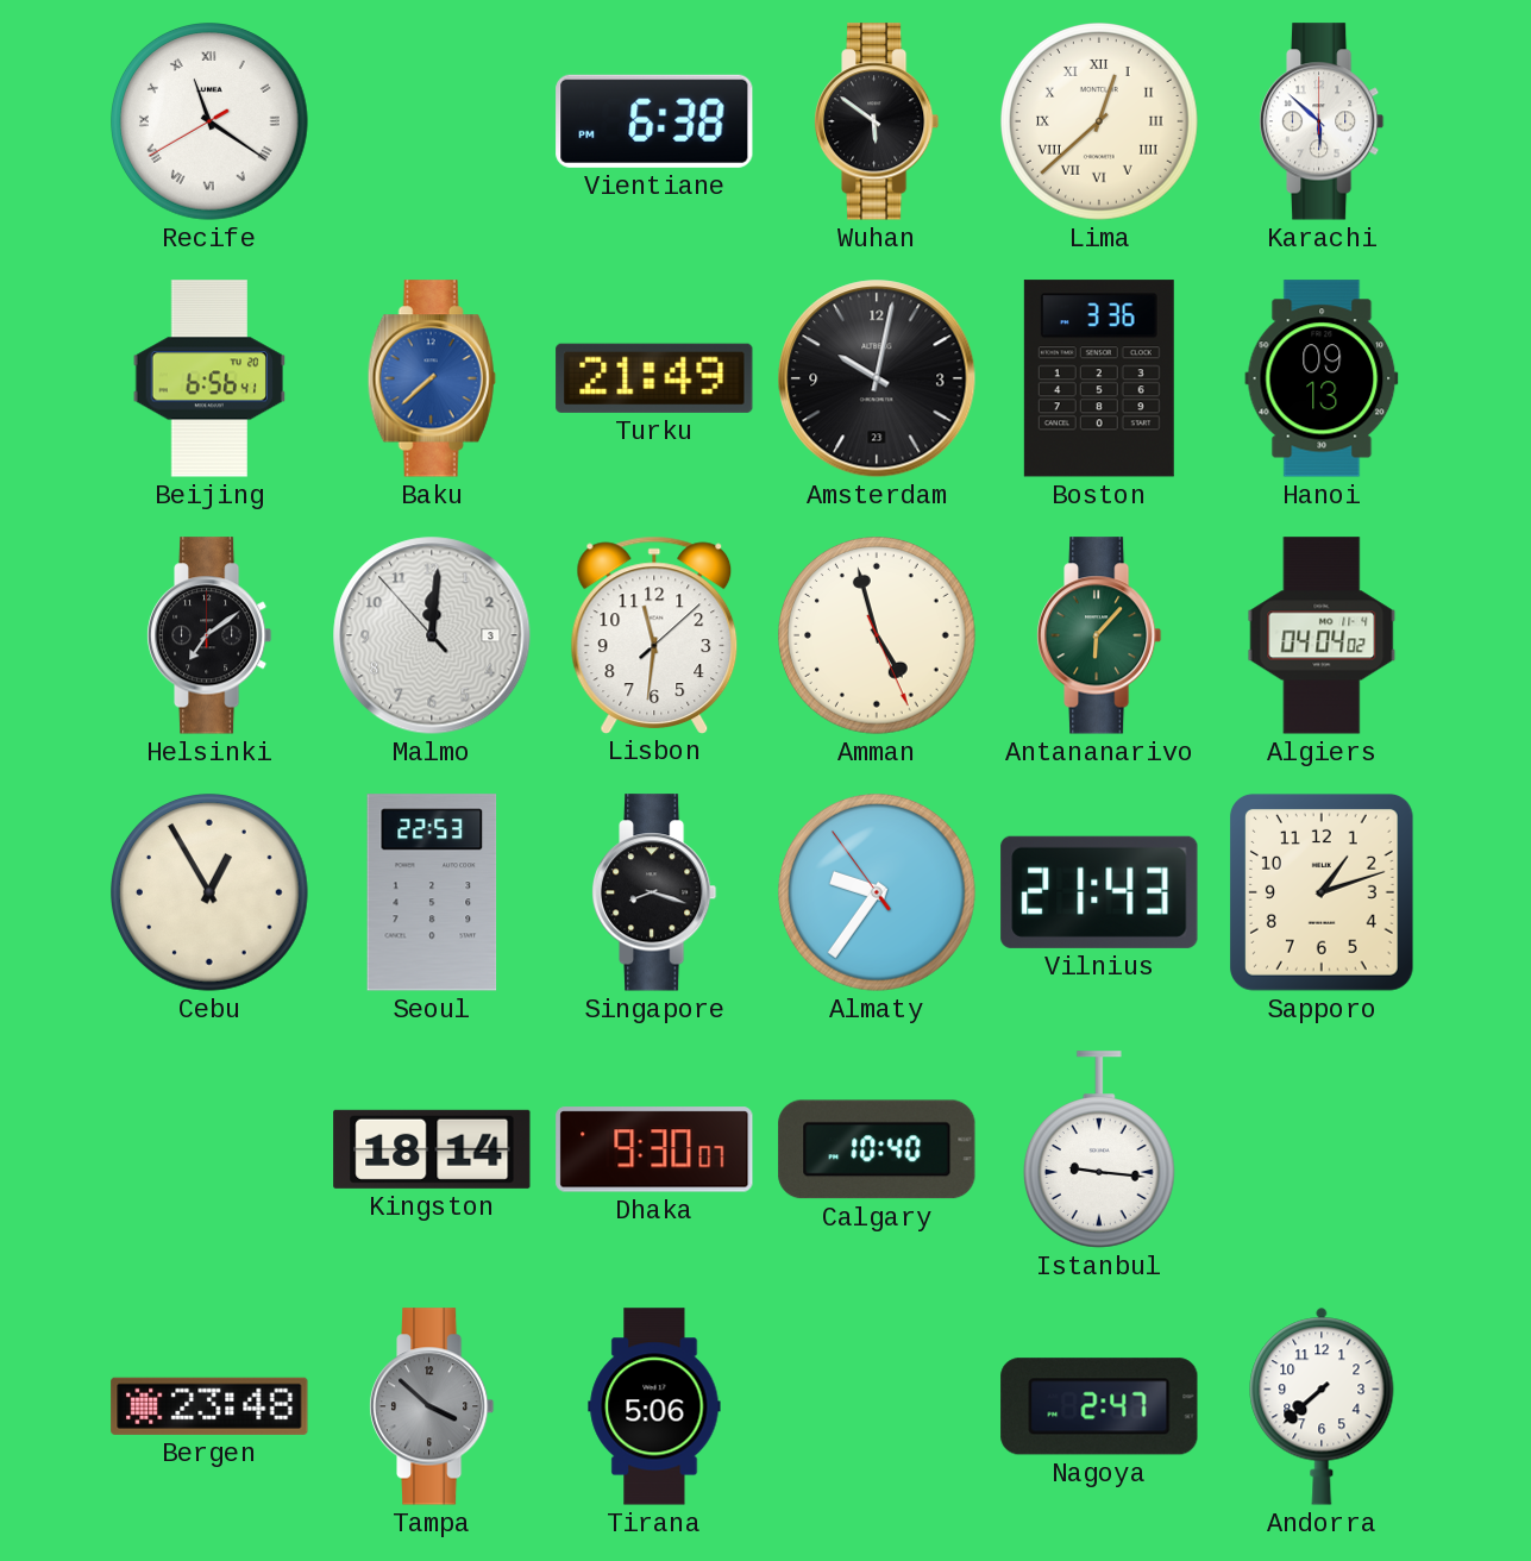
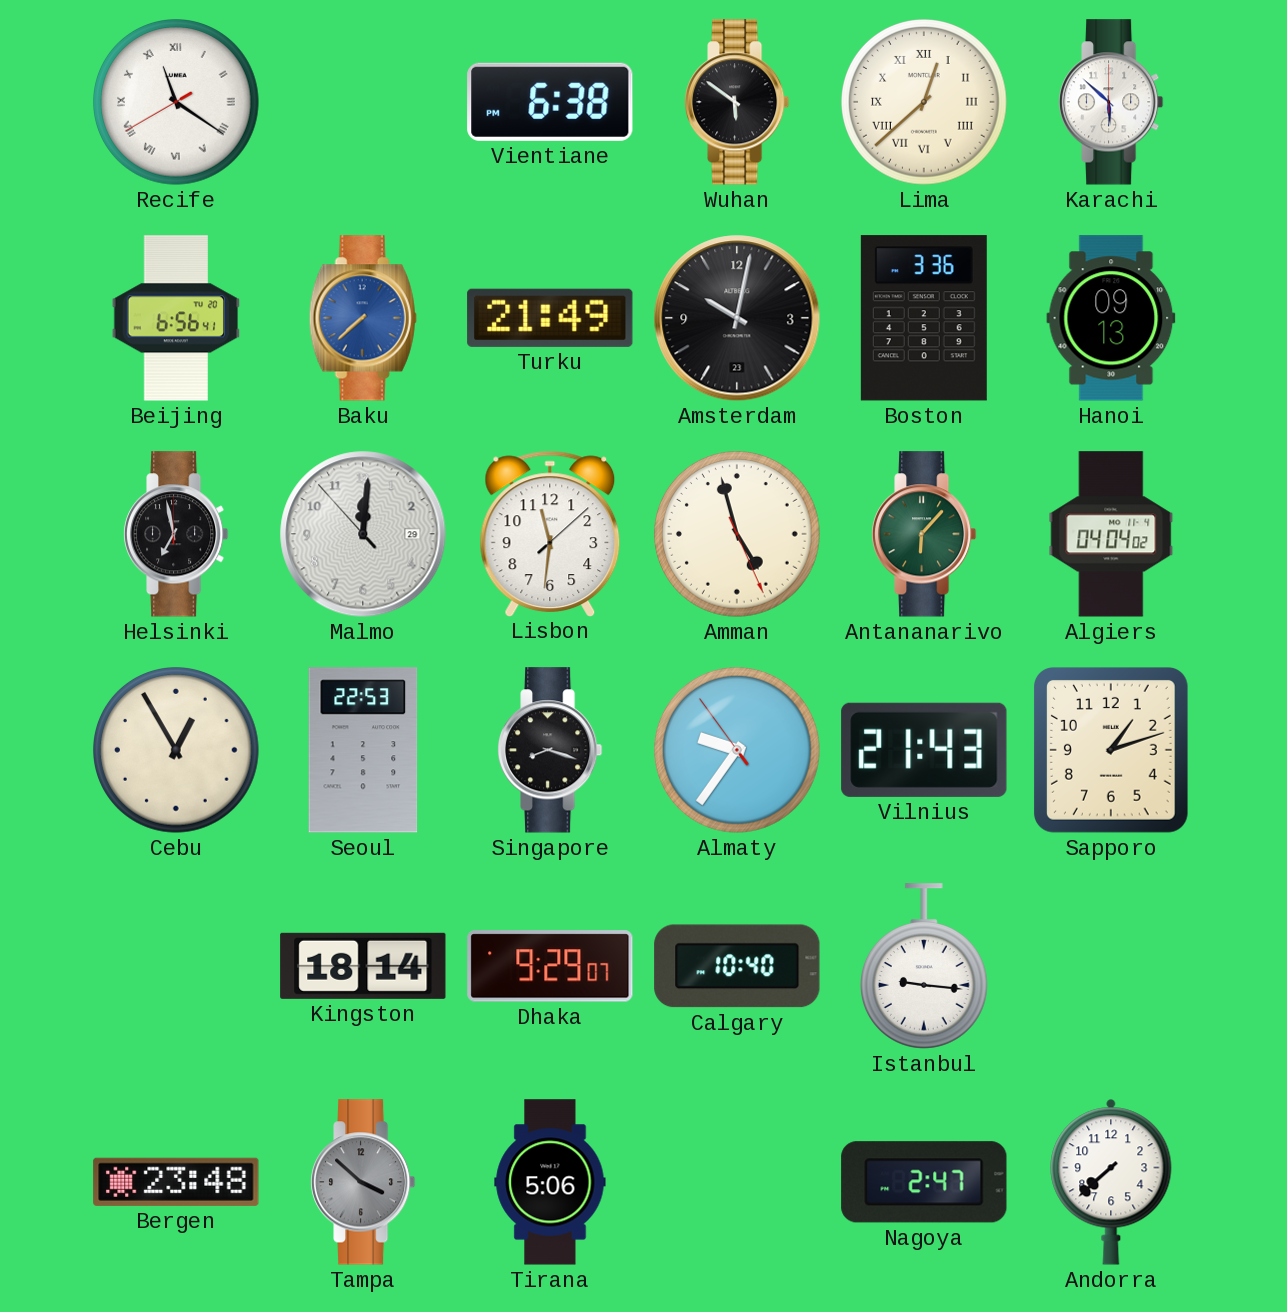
Helsinki: 7:09 -> 6:58 (176, 534)
Malmo date: 3 -> 29 (363, 534)
Dhaka: 9:30 -> 9:29 (550, 966)
